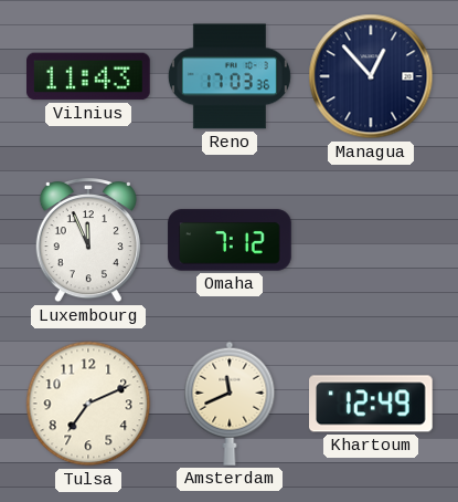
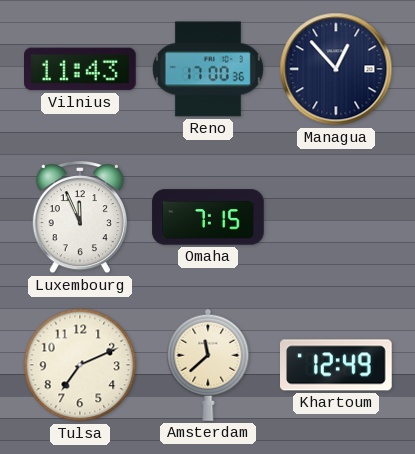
Reno: 17:03 -> 17:00 (208, 69)
Omaha: 7:12 -> 7:15 (208, 217)
Amsterdam: 11:41 -> 11:38 (208, 365)
